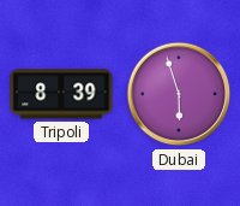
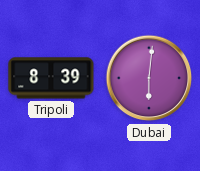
Dubai: 5:57 -> 6:01 (149, 78)
